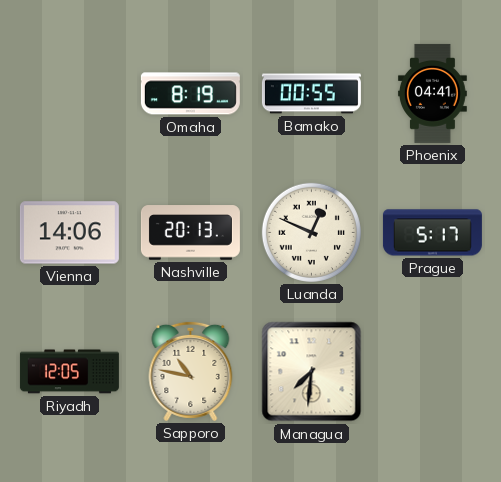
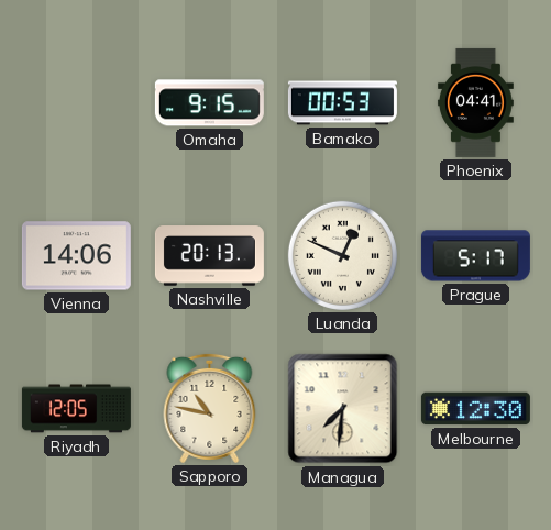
Omaha: 8:19 -> 9:15 (209, 103)
Bamako: 00:55 -> 00:53 (342, 103)
Melbourne: none -> 12:30 (475, 409)
